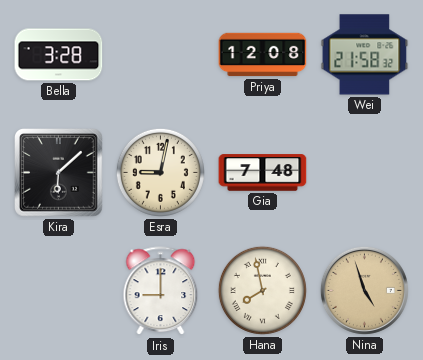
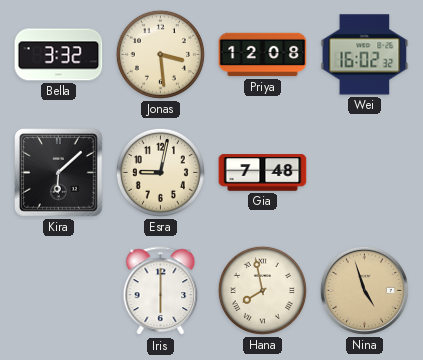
Bella: 3:28 -> 3:32 (59, 55)
Jonas: none -> 3:29 (160, 54)
Wei: 21:58 -> 16:02 (365, 55)
Iris: 9:00 -> 6:00 (161, 291)
